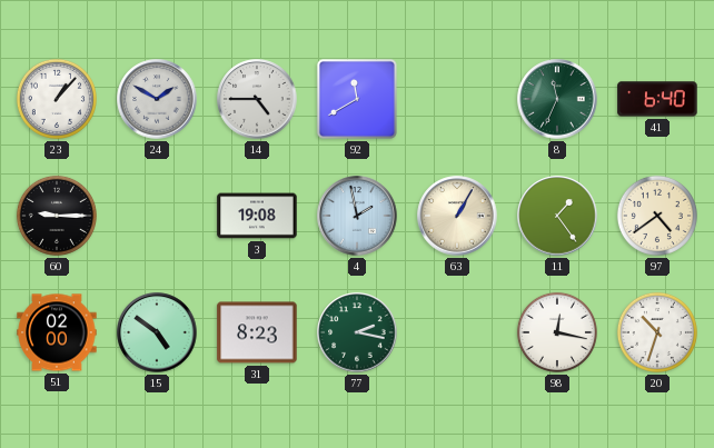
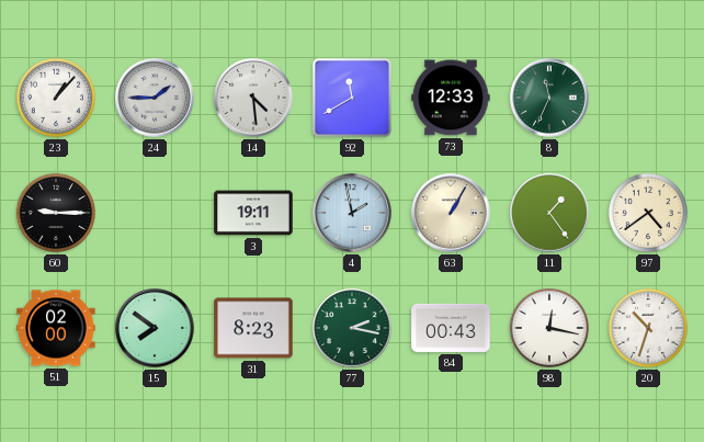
24: 1:50 -> 1:45 (155, 98)
14: 4:45 -> 4:29 (253, 98)
73: none -> 12:33 (451, 98)
41: 6:40 -> none (657, 99)
3: 19:08 -> 19:11 (253, 213)
15: 4:51 -> 7:51 (155, 328)
84: none -> 00:43 (451, 328)
